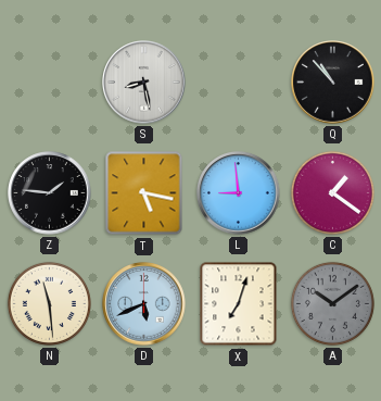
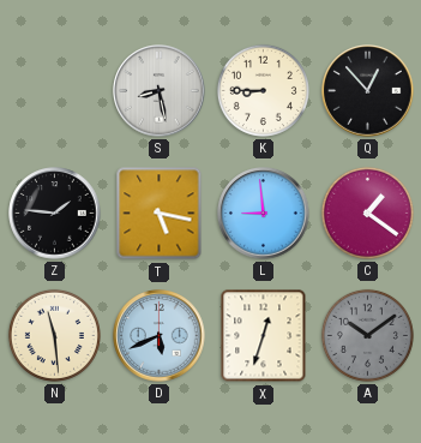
K: none -> 8:45 (263, 90)
Q: 10:53 -> 12:53 (368, 91)
X: 7:03 -> 12:33 (264, 336)
